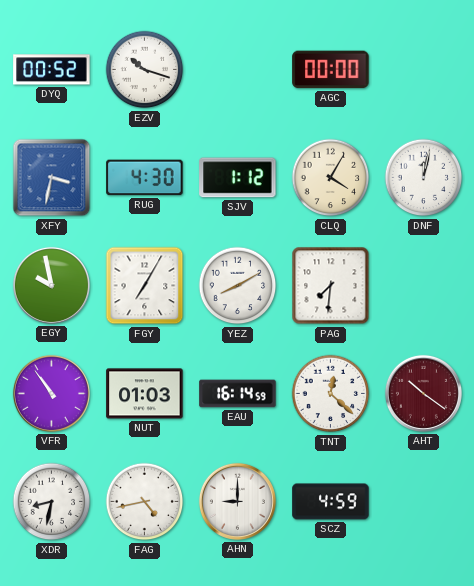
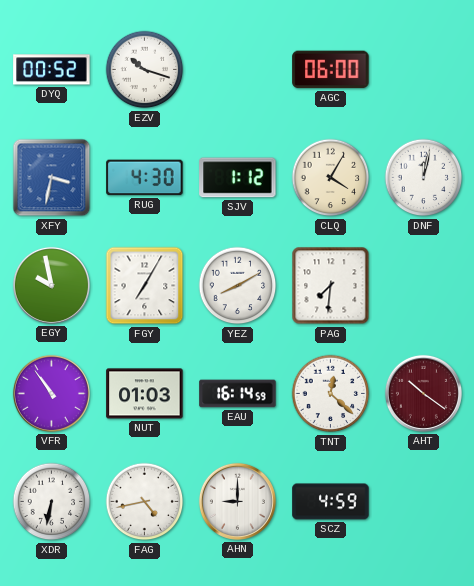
AGC: 00:00 -> 06:00 (331, 70)
XDR: 8:32 -> 6:32 (52, 502)
